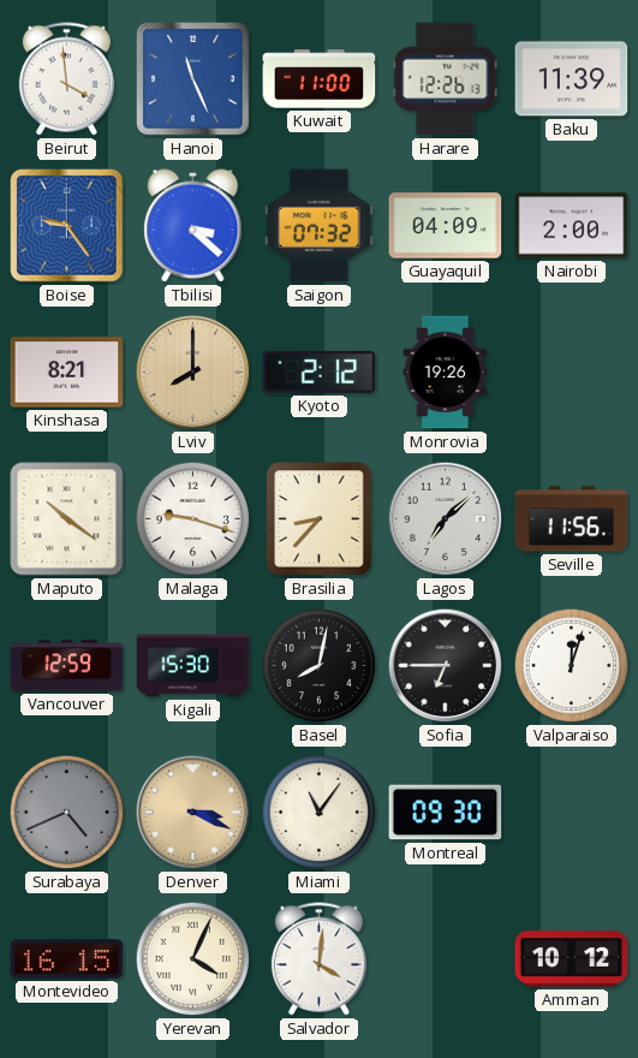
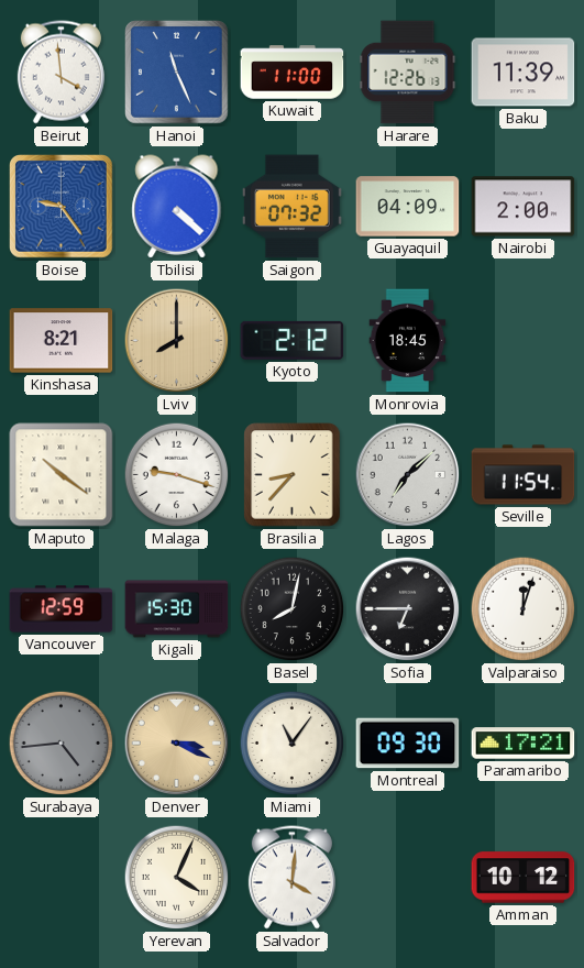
Tbilisi: 3:22 -> 4:22 (177, 207)
Monrovia: 19:26 -> 18:45 (408, 341)
Seville: 11:56 -> 11:54 (524, 475)
Surabaya: 4:41 -> 4:44 (62, 744)
Paramaribo: none -> 17:21 (524, 744)
Montevideo: 16:15 -> none (67, 959)
